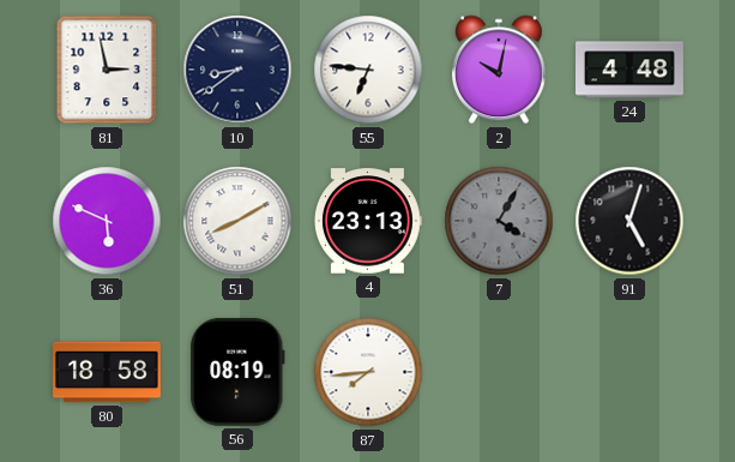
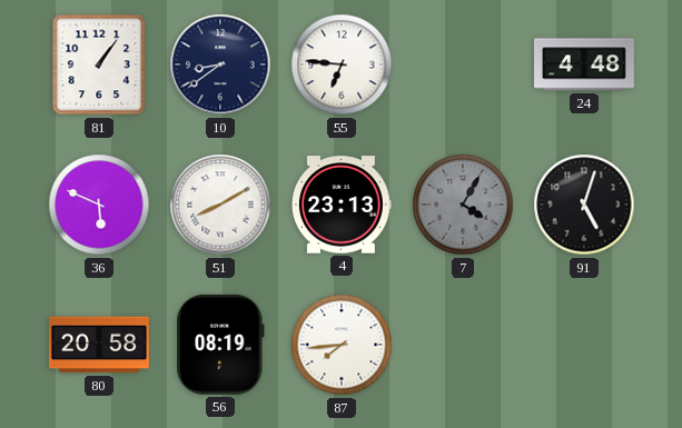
81: 2:58 -> 1:06 (99, 64)
2: 10:02 -> none (500, 70)
80: 18:58 -> 20:58 (100, 345)
